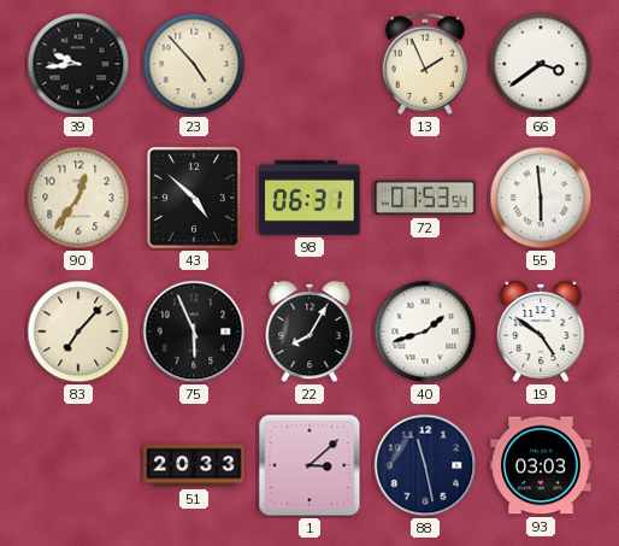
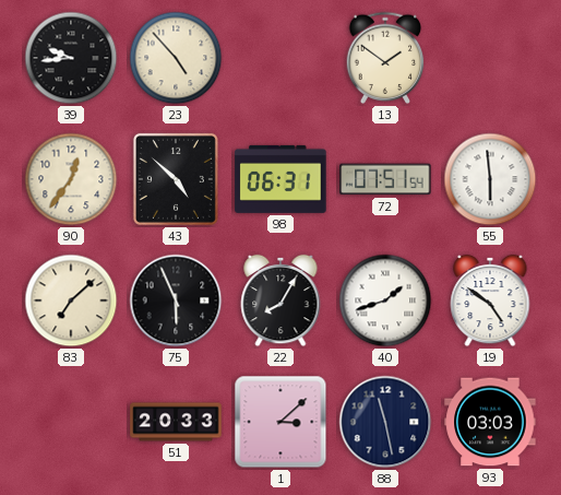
13: 1:56 -> 1:51 (385, 58)
66: 3:39 -> none (541, 64)
72: 07:53 -> 07:51 (385, 179)
83: 7:07 -> 7:08 (71, 300)
